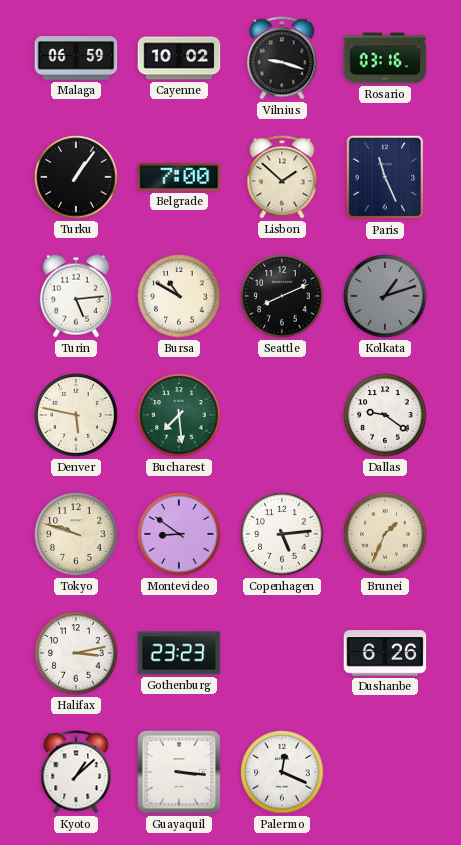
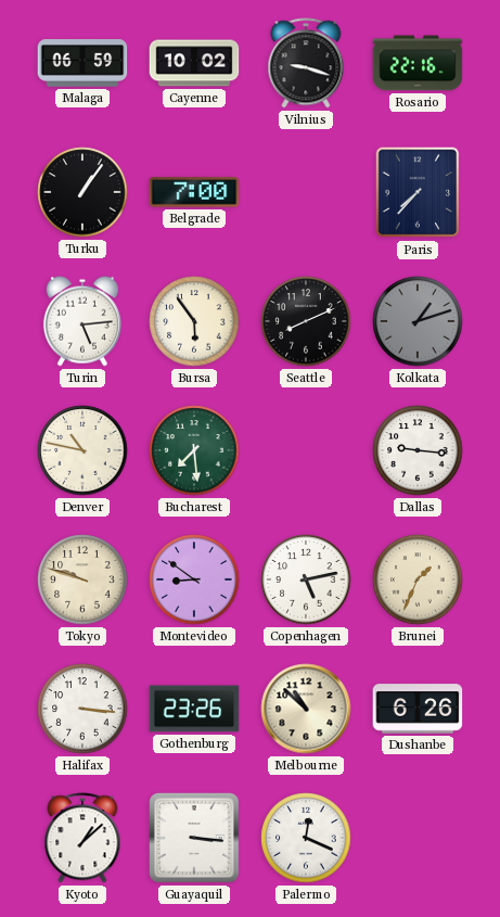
Rosario: 03:16 -> 22:16 (418, 63)
Lisbon: 1:52 -> none (282, 177)
Paris: 11:26 -> 7:37 (418, 192)
Bursa: 10:50 -> 5:54 (194, 321)
Denver: 5:47 -> 10:47 (82, 450)
Dallas: 9:21 -> 9:16 (418, 450)
Copenhagen: 5:14 -> 5:13 (306, 580)
Halifax: 3:13 -> 3:16 (82, 709)
Gothenburg: 23:23 -> 23:26 (194, 709)
Melbourne: none -> 10:52 (306, 709)
